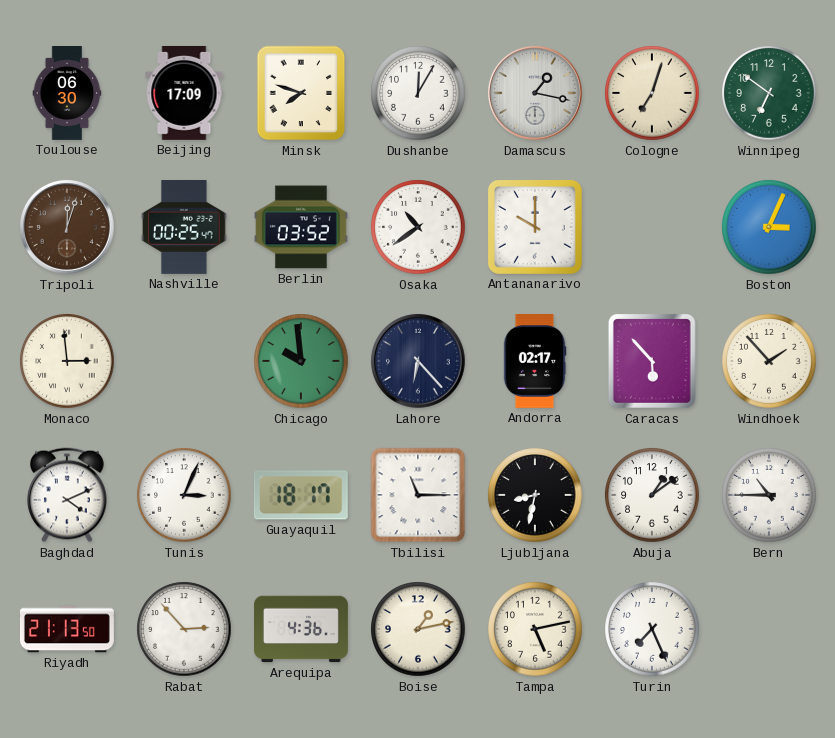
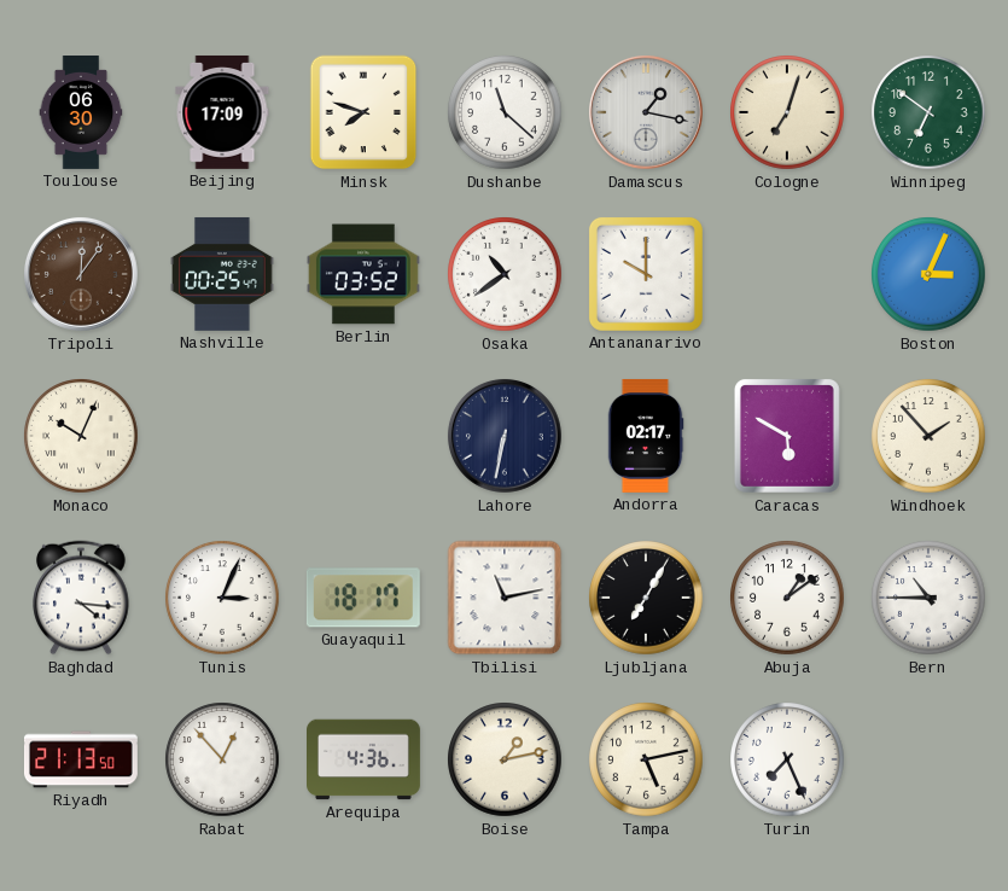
Dushanbe: 12:05 -> 11:22 (505, 112)
Tripoli: 12:03 -> 12:06 (81, 274)
Monaco: 2:59 -> 10:04 (81, 436)
Chicago: 9:59 -> none (301, 361)
Lahore: 6:23 -> 6:32 (505, 436)
Caracas: 5:53 -> 5:50 (787, 436)
Baghdad: 4:11 -> 4:16 (81, 598)
Tbilisi: 11:15 -> 11:13 (505, 598)
Ljubljana: 8:32 -> 7:05 (646, 598)
Rabat: 2:53 -> 12:53 (222, 759)
